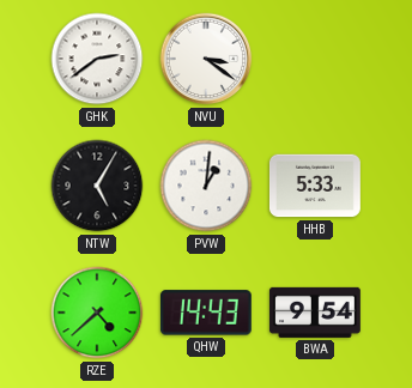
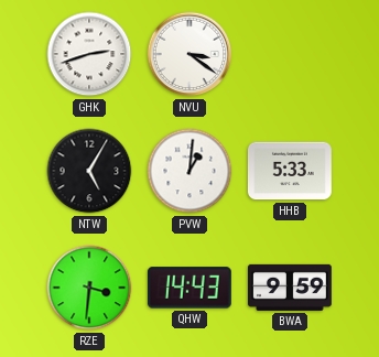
GHK: 2:39 -> 2:42 (89, 54)
RZE: 4:38 -> 3:31 (89, 288)
BWA: 9:54 -> 9:59 (290, 288)
